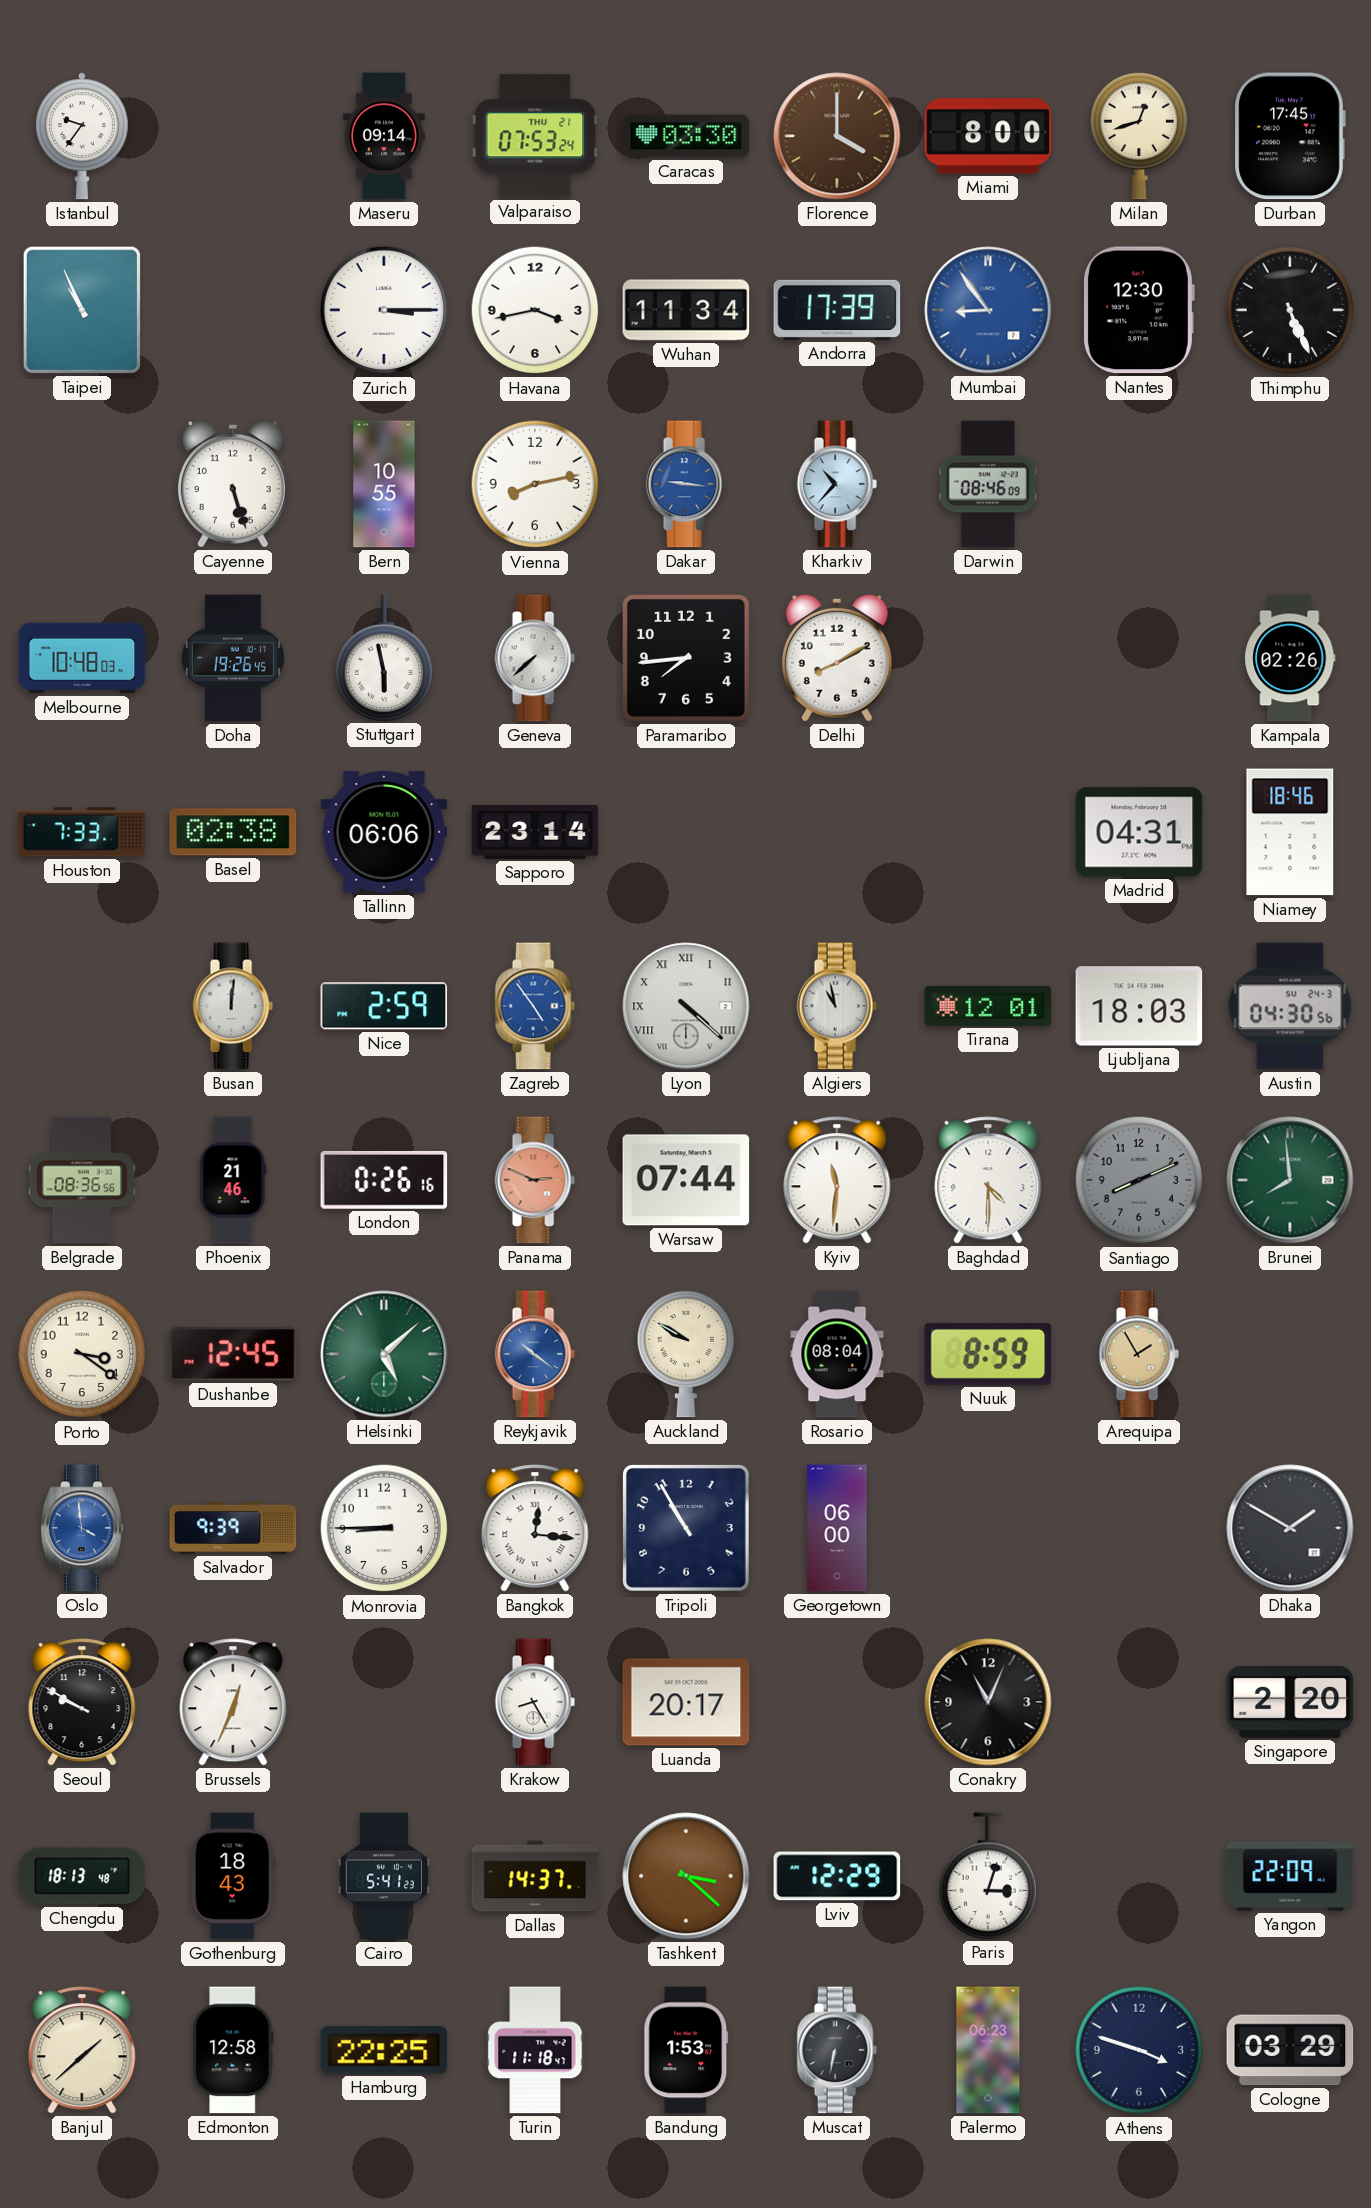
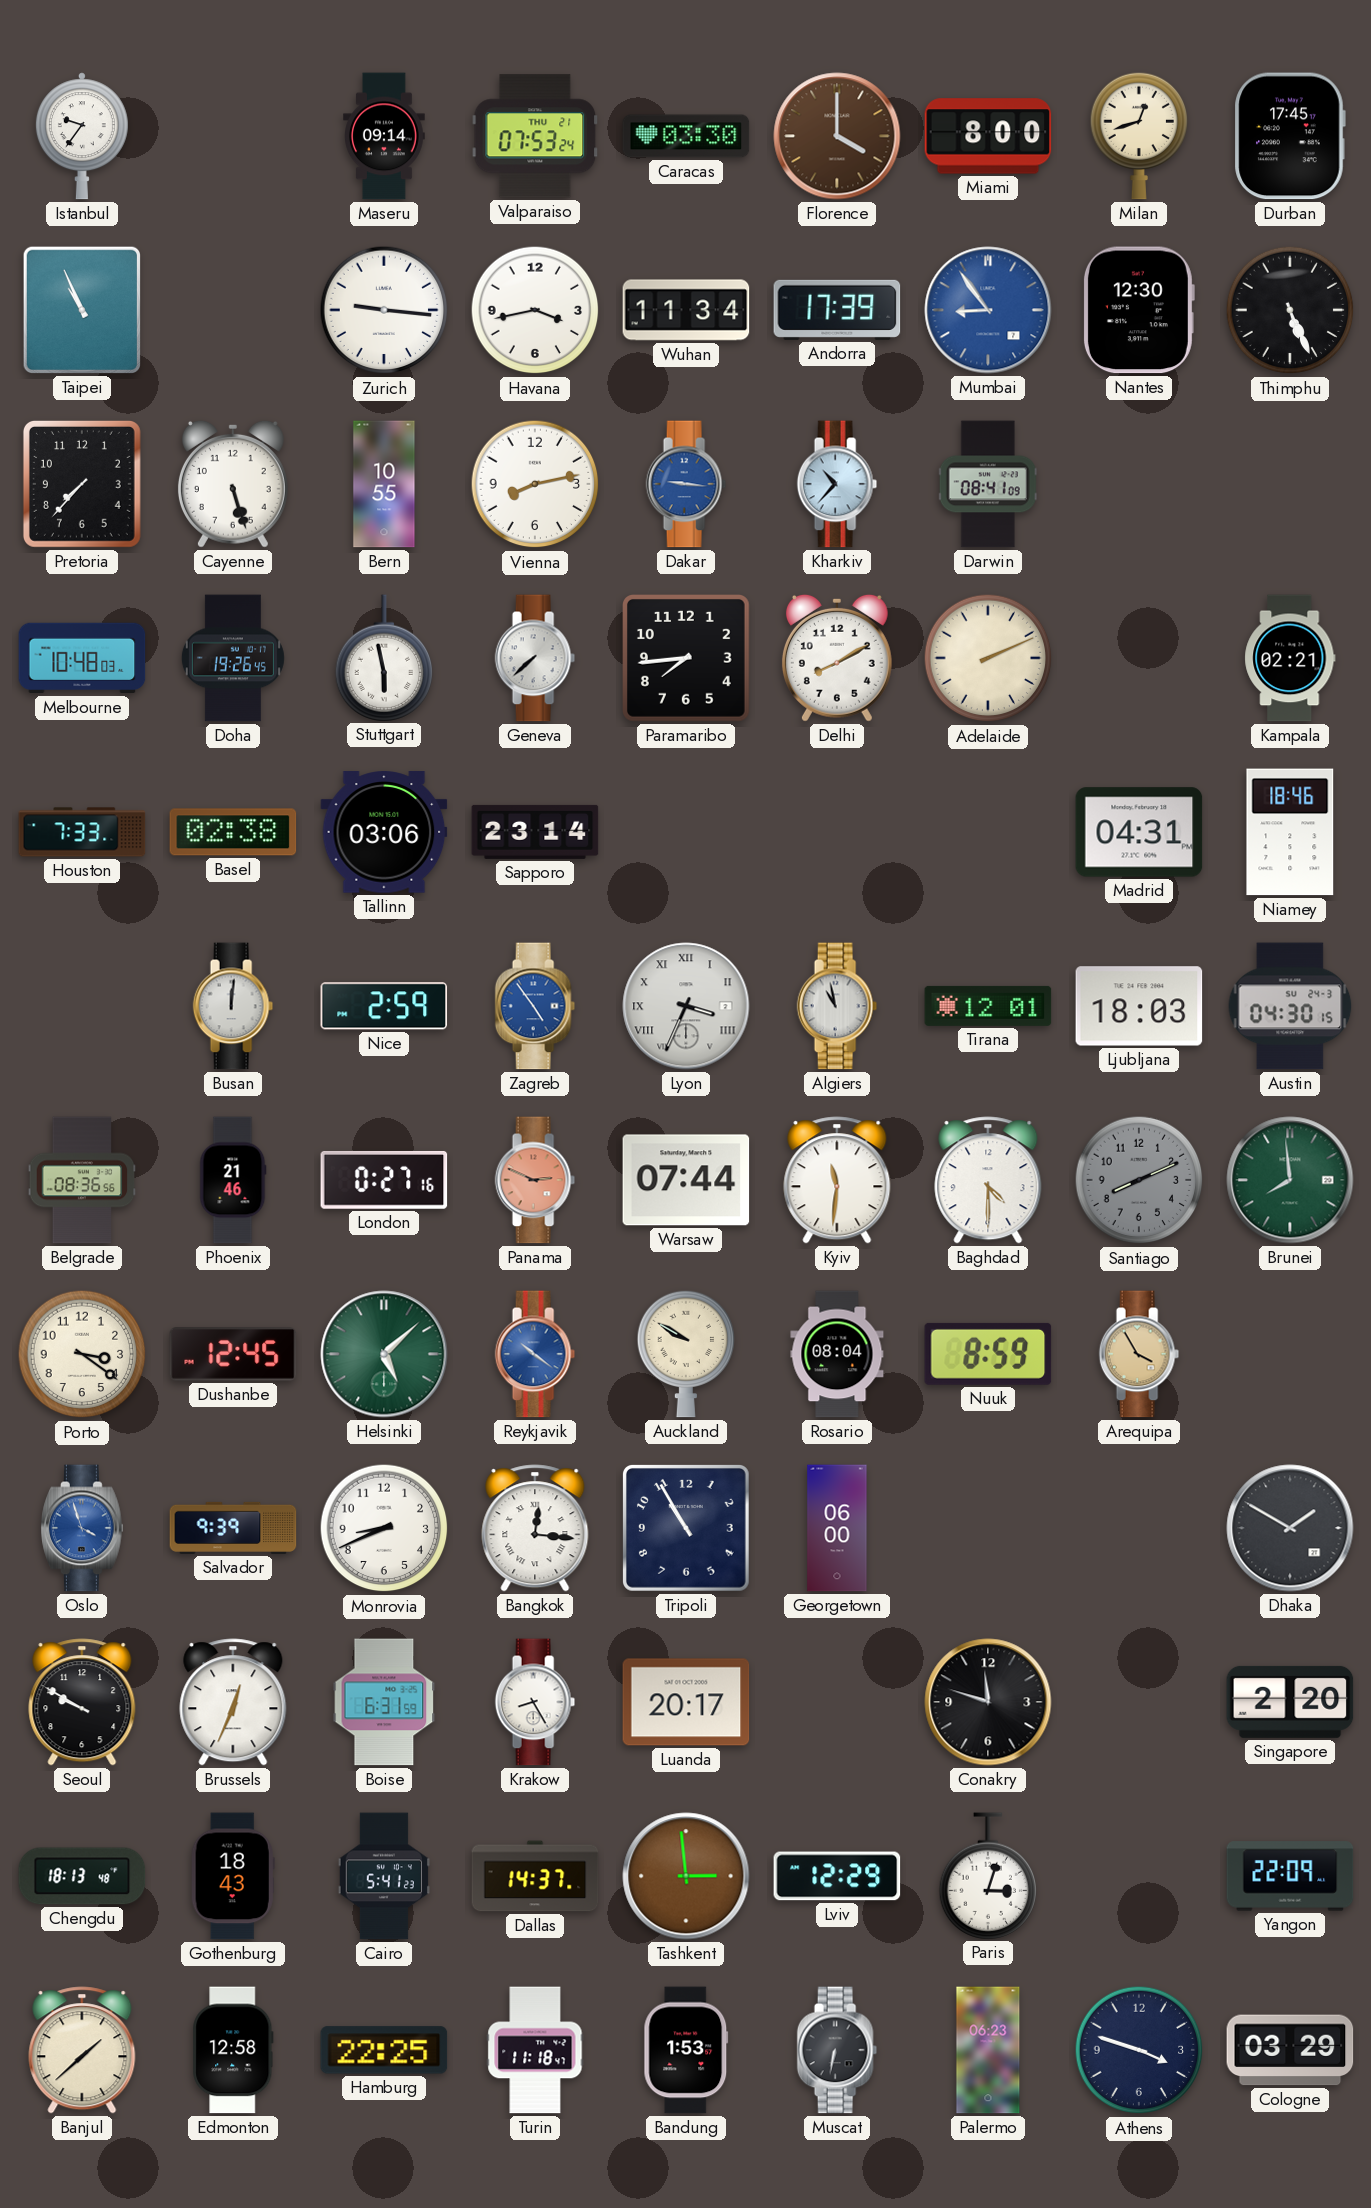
Zurich: 3:15 -> 9:16 (384, 310)
Pretoria: none -> 7:37 (82, 484)
Darwin: 08:46 -> 08:41 (988, 484)
Adelaide: none -> 2:11 (988, 658)
Kampala: 02:26 -> 02:21 (1290, 658)
Tallinn: 06:06 -> 03:06 (384, 832)
Lyon: 4:22 -> 3:34 (686, 1006)
Austin: 04:30:56 -> 04:30:15 (1290, 1006)
London: 0:26 -> 0:27 (384, 1180)
Arequipa: 1:55 -> 3:55 (1139, 1354)
Oslo: 3:59 -> 3:57 (82, 1528)
Monrovia: 8:45 -> 8:41 (384, 1528)
Boise: none -> 6:31 (384, 1702)
Conakry: 11:04 -> 11:48 (988, 1702)
Tashkent: 3:22 -> 2:59 (686, 1876)
